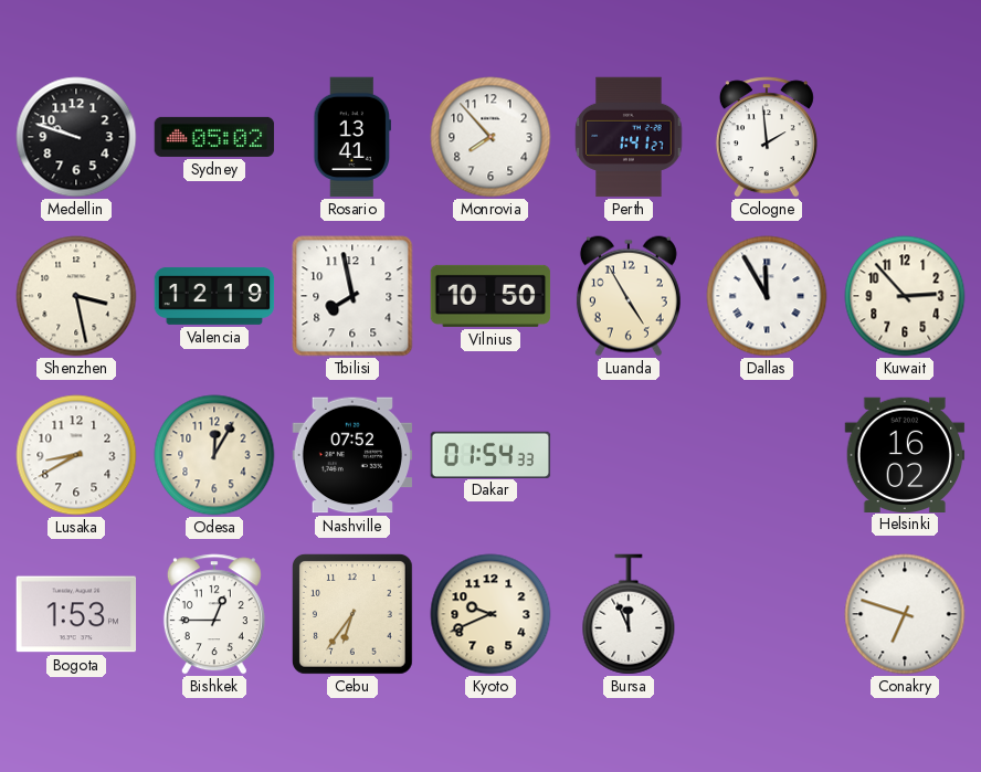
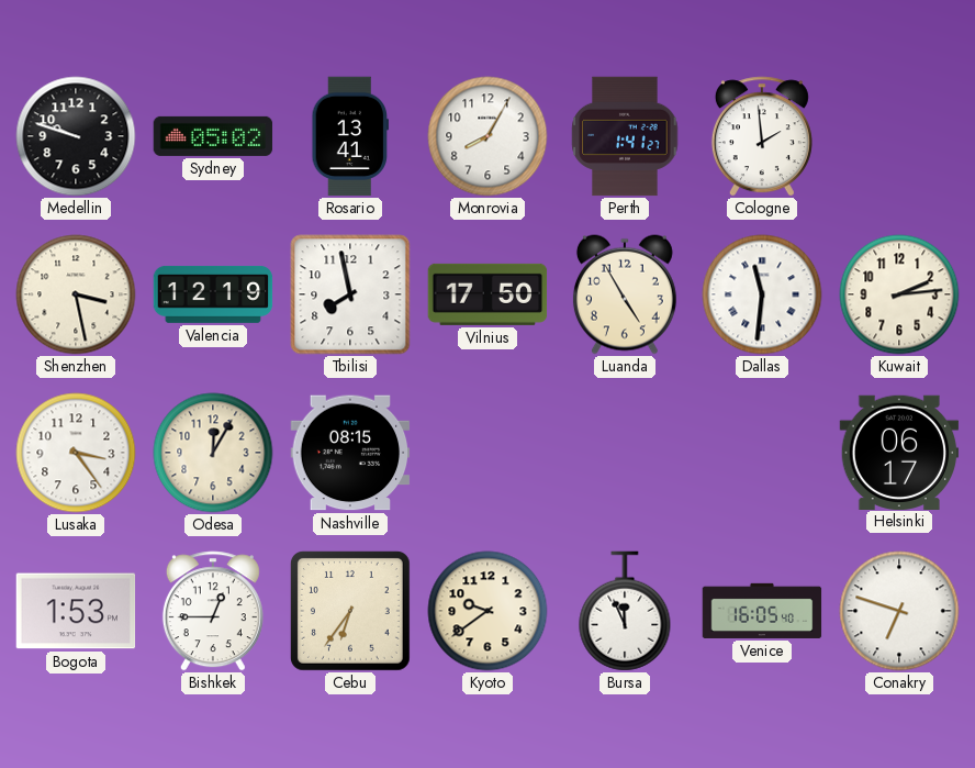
Monrovia: 7:53 -> 8:05 (487, 136)
Vilnius: 10:50 -> 17:50 (487, 294)
Dallas: 11:55 -> 11:31 (762, 294)
Kuwait: 2:53 -> 2:14 (899, 294)
Lusaka: 8:40 -> 3:24 (76, 453)
Nashville: 07:52 -> 08:15 (350, 453)
Dakar: 01:54 -> none (491, 454)
Helsinki: 16:02 -> 06:17 (899, 452)
Kyoto: 9:41 -> 9:39 (487, 611)
Venice: none -> 16:05 (762, 611)
